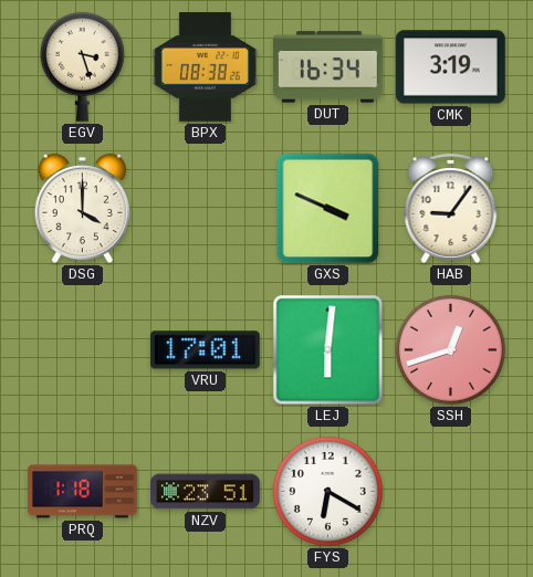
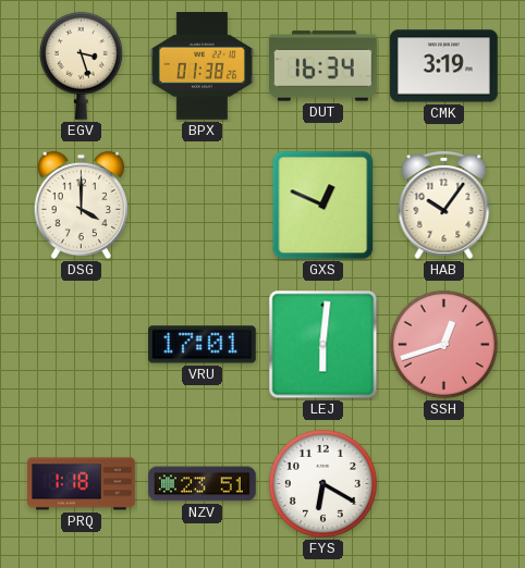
BPX: 08:38 -> 01:38 (202, 66)
GXS: 3:49 -> 12:49 (323, 206)
HAB: 9:06 -> 10:06 (444, 205)
